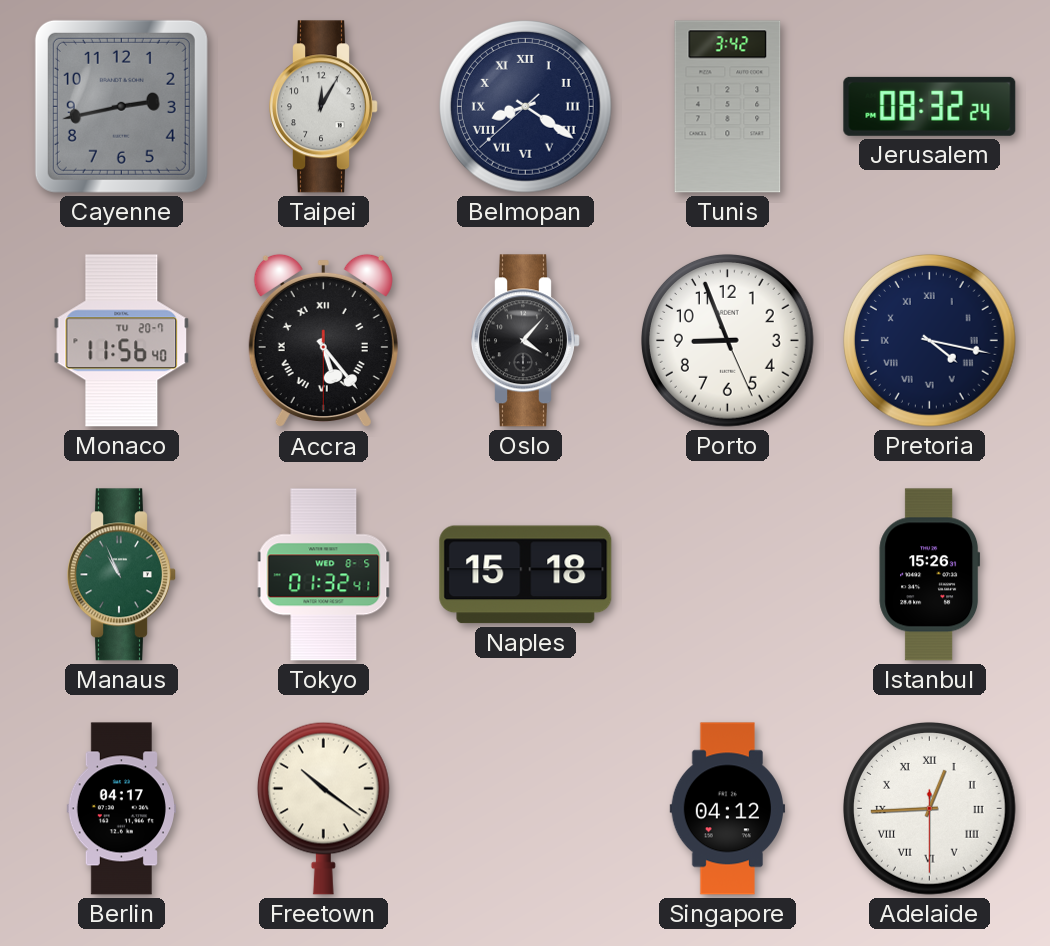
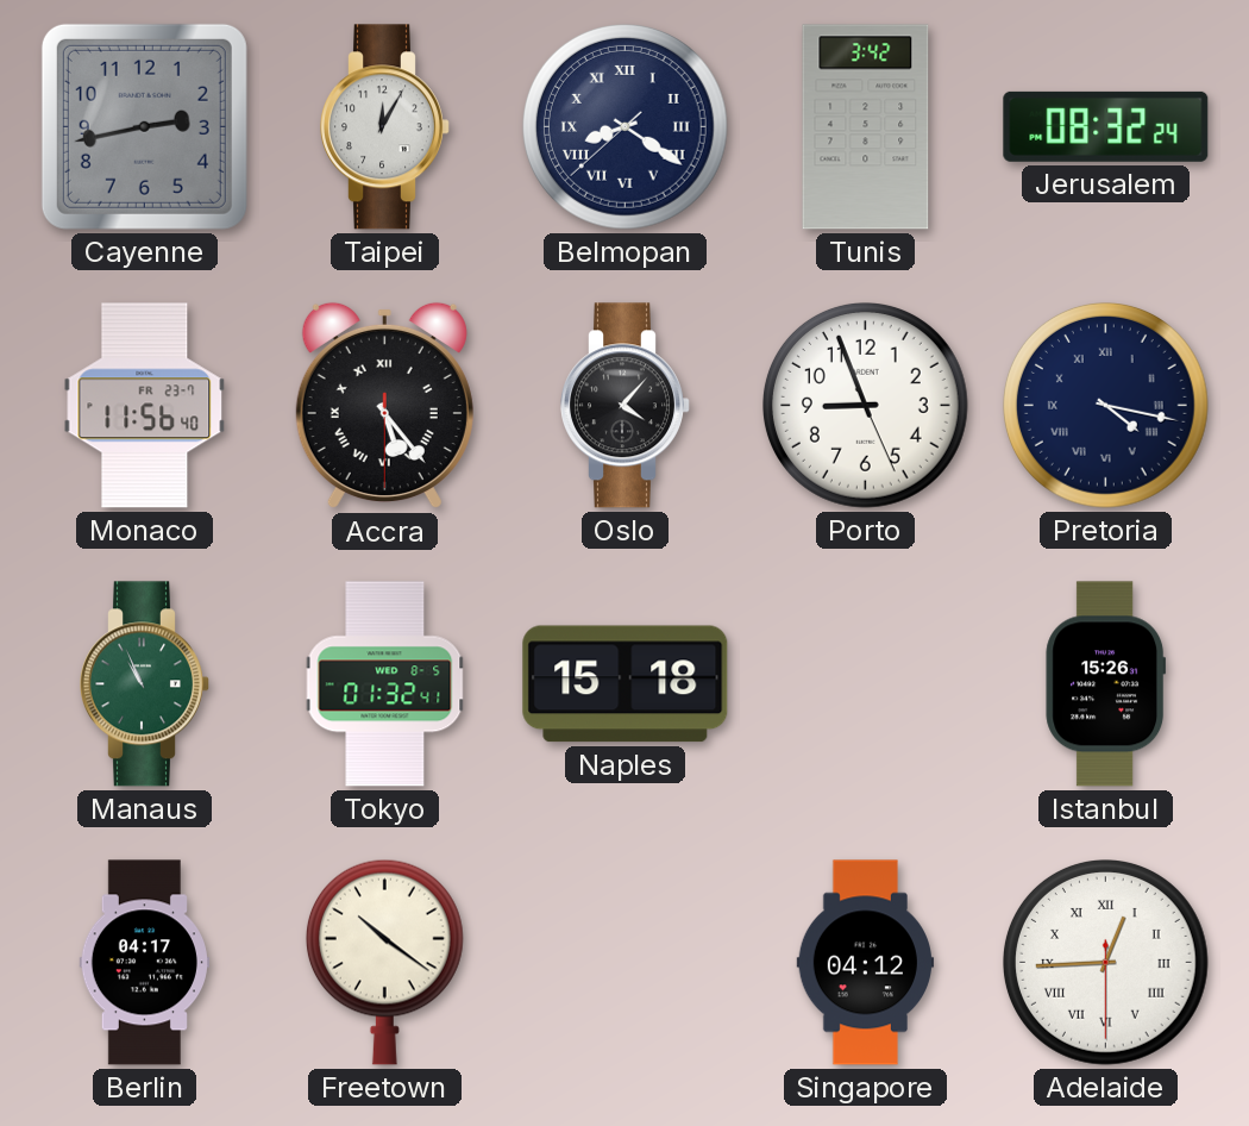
Monaco date: TU 20-7 -> FR 23-7 (145, 406)
